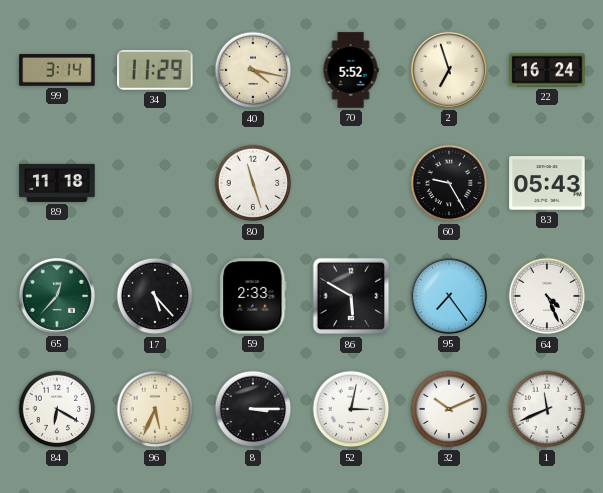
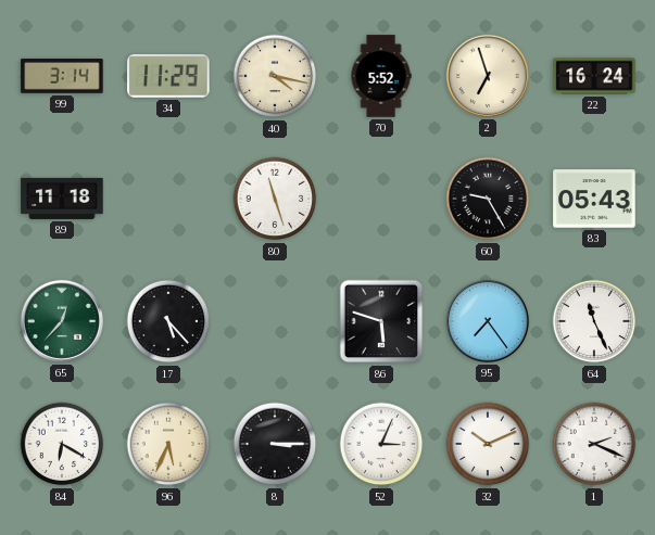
59: 2:33 -> none (253, 296)
86: 5:50 -> 5:48 (381, 321)
64: 4:26 -> 11:26 (594, 321)
52: 3:02 -> 3:04 (381, 444)
1: 11:41 -> 2:19 (594, 444)
